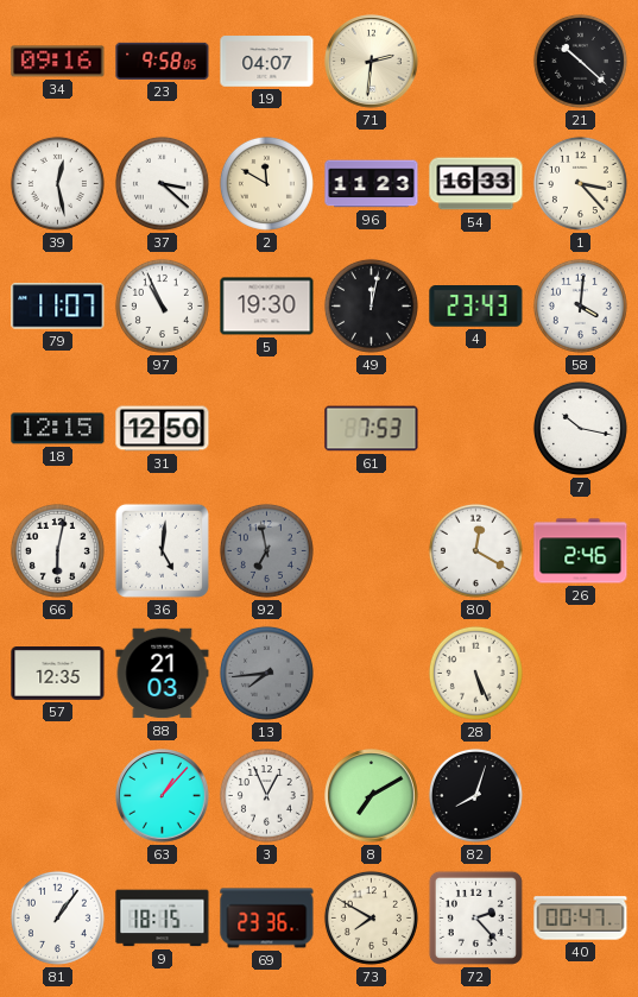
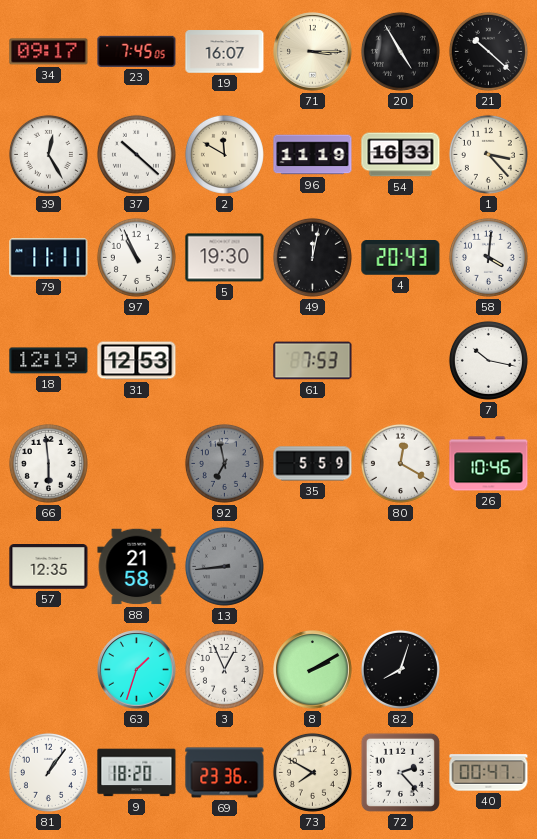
34: 09:16 -> 09:17 (49, 52)
23: 9:58 -> 7:45 (137, 51)
19: 04:07 -> 16:07 (225, 52)
71: 2:31 -> 3:15 (313, 52)
20: none -> 4:55 (400, 51)
39: 12:28 -> 12:25 (48, 154)
37: 3:22 -> 10:22 (136, 154)
96: 11:23 -> 11:19 (313, 155)
79: 11:07 -> 11:11 (49, 258)
4: 23:43 -> 20:43 (401, 258)
18: 12:15 -> 12:19 (49, 361)
31: 12:50 -> 12:53 (137, 361)
66: 6:02 -> 5:59 (48, 463)
36: 5:01 -> none (162, 550)
35: none -> 5:59 (313, 464)
26: 2:46 -> 10:46 (489, 464)
88: 21:03 -> 21:58 (137, 567)
13: 7:44 -> 8:44 (224, 566)
28: 5:26 -> none (475, 673)
63: 1:07 -> 1:33 (137, 670)
8: 7:10 -> 2:10 (313, 670)
9: 18:15 -> 18:20 (137, 773)
